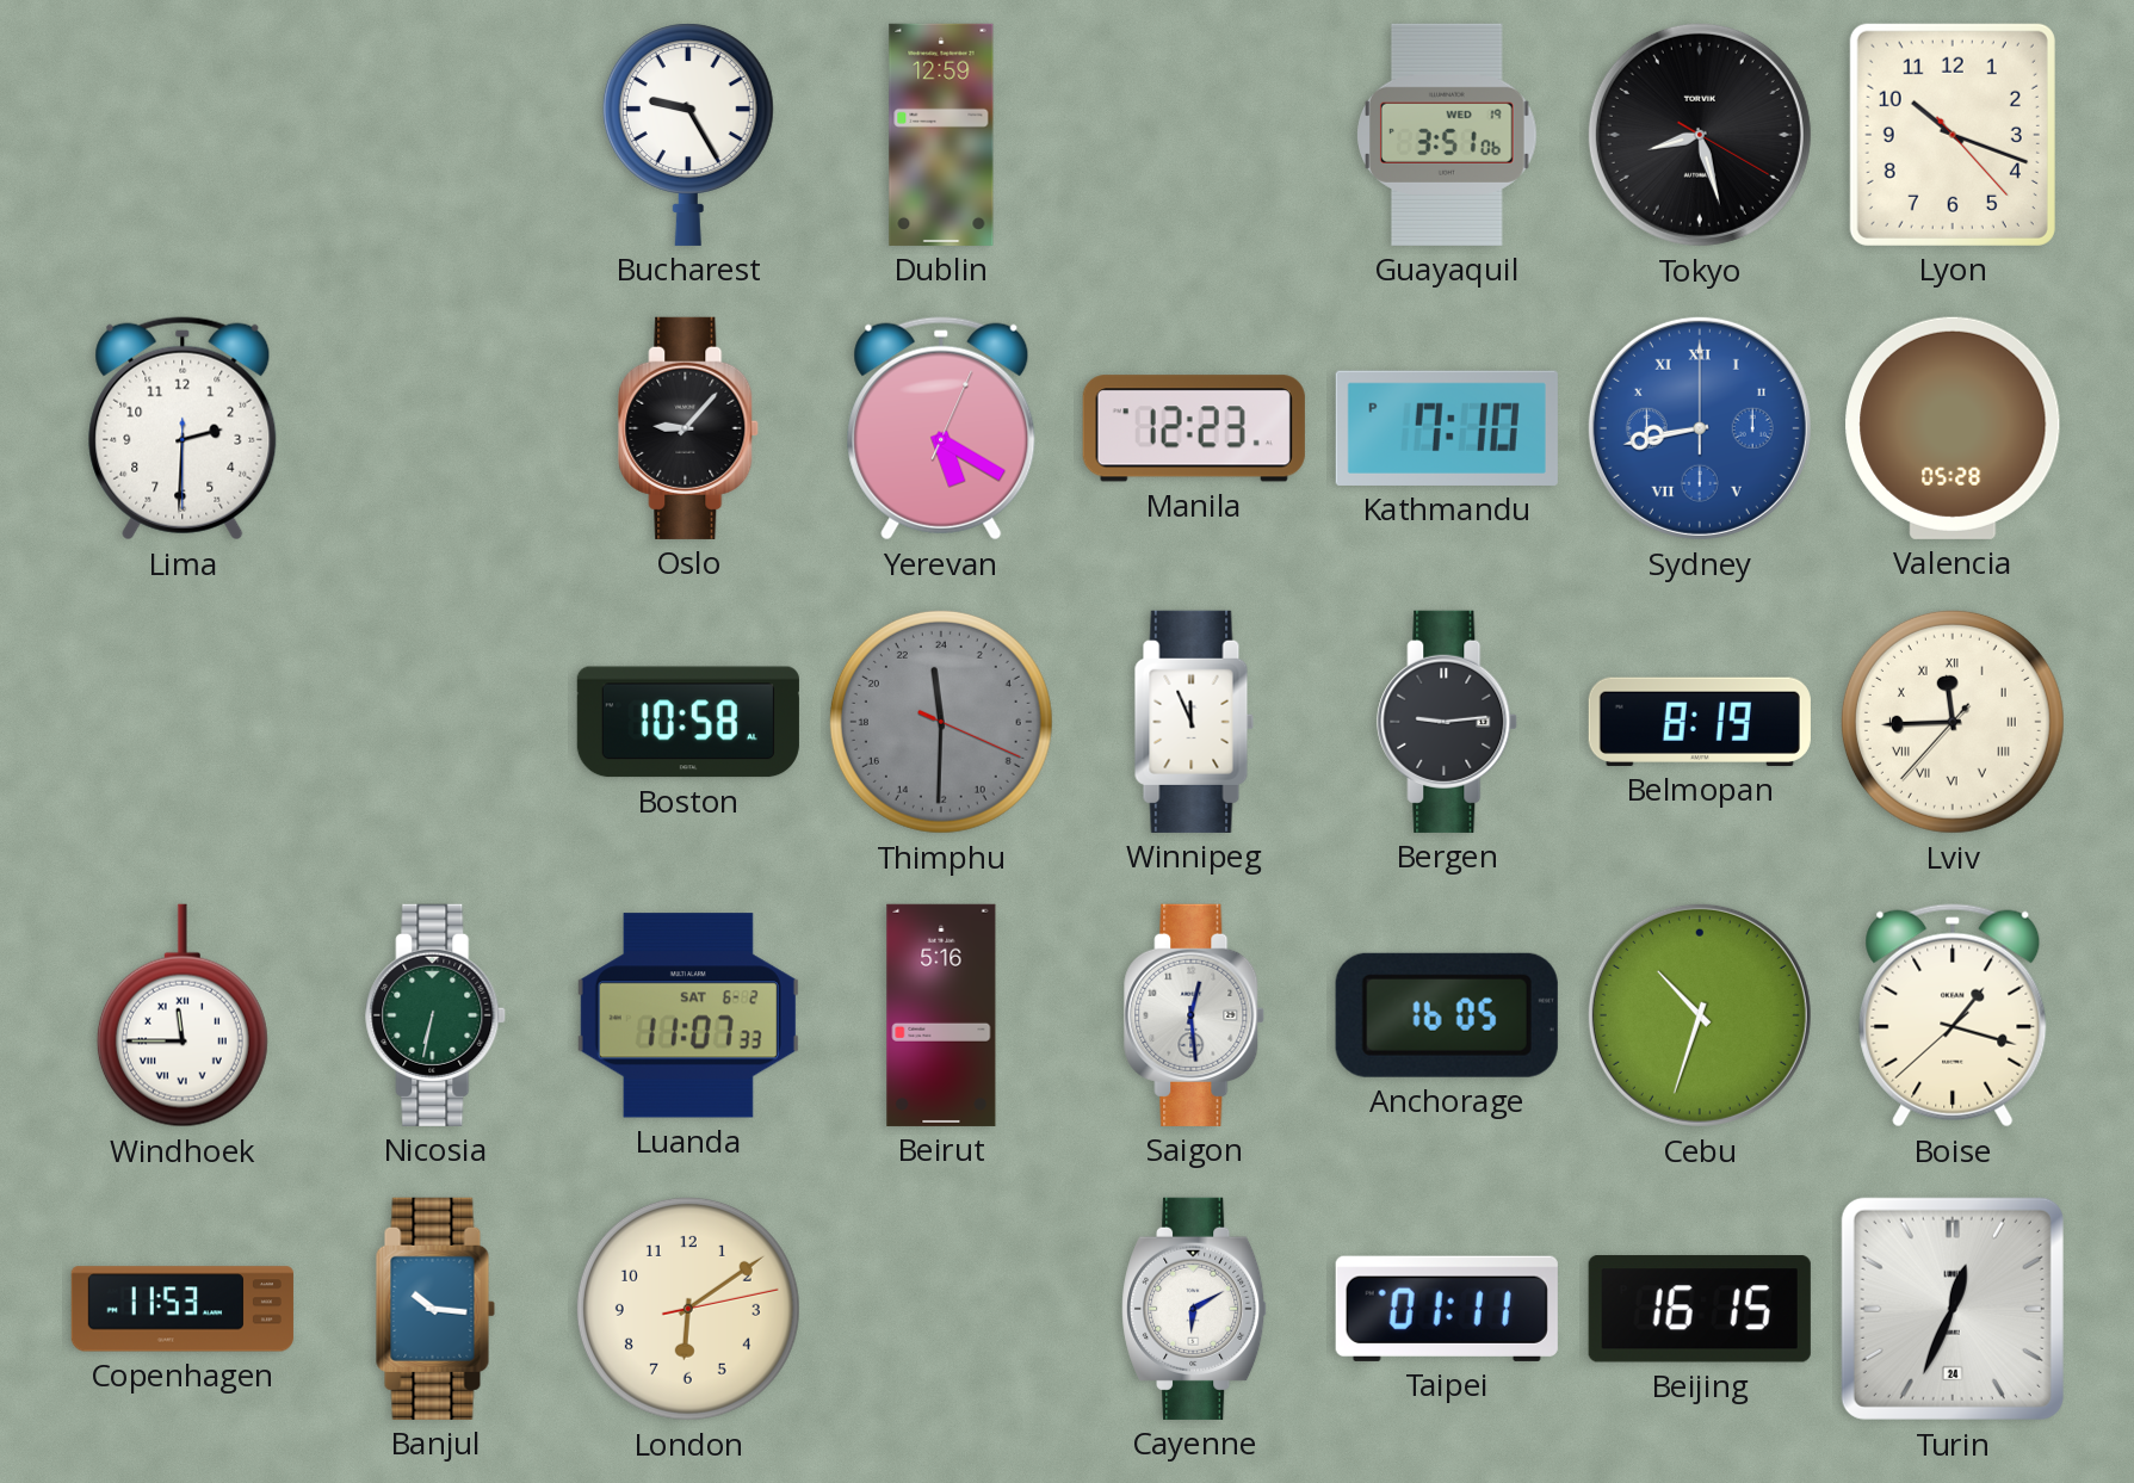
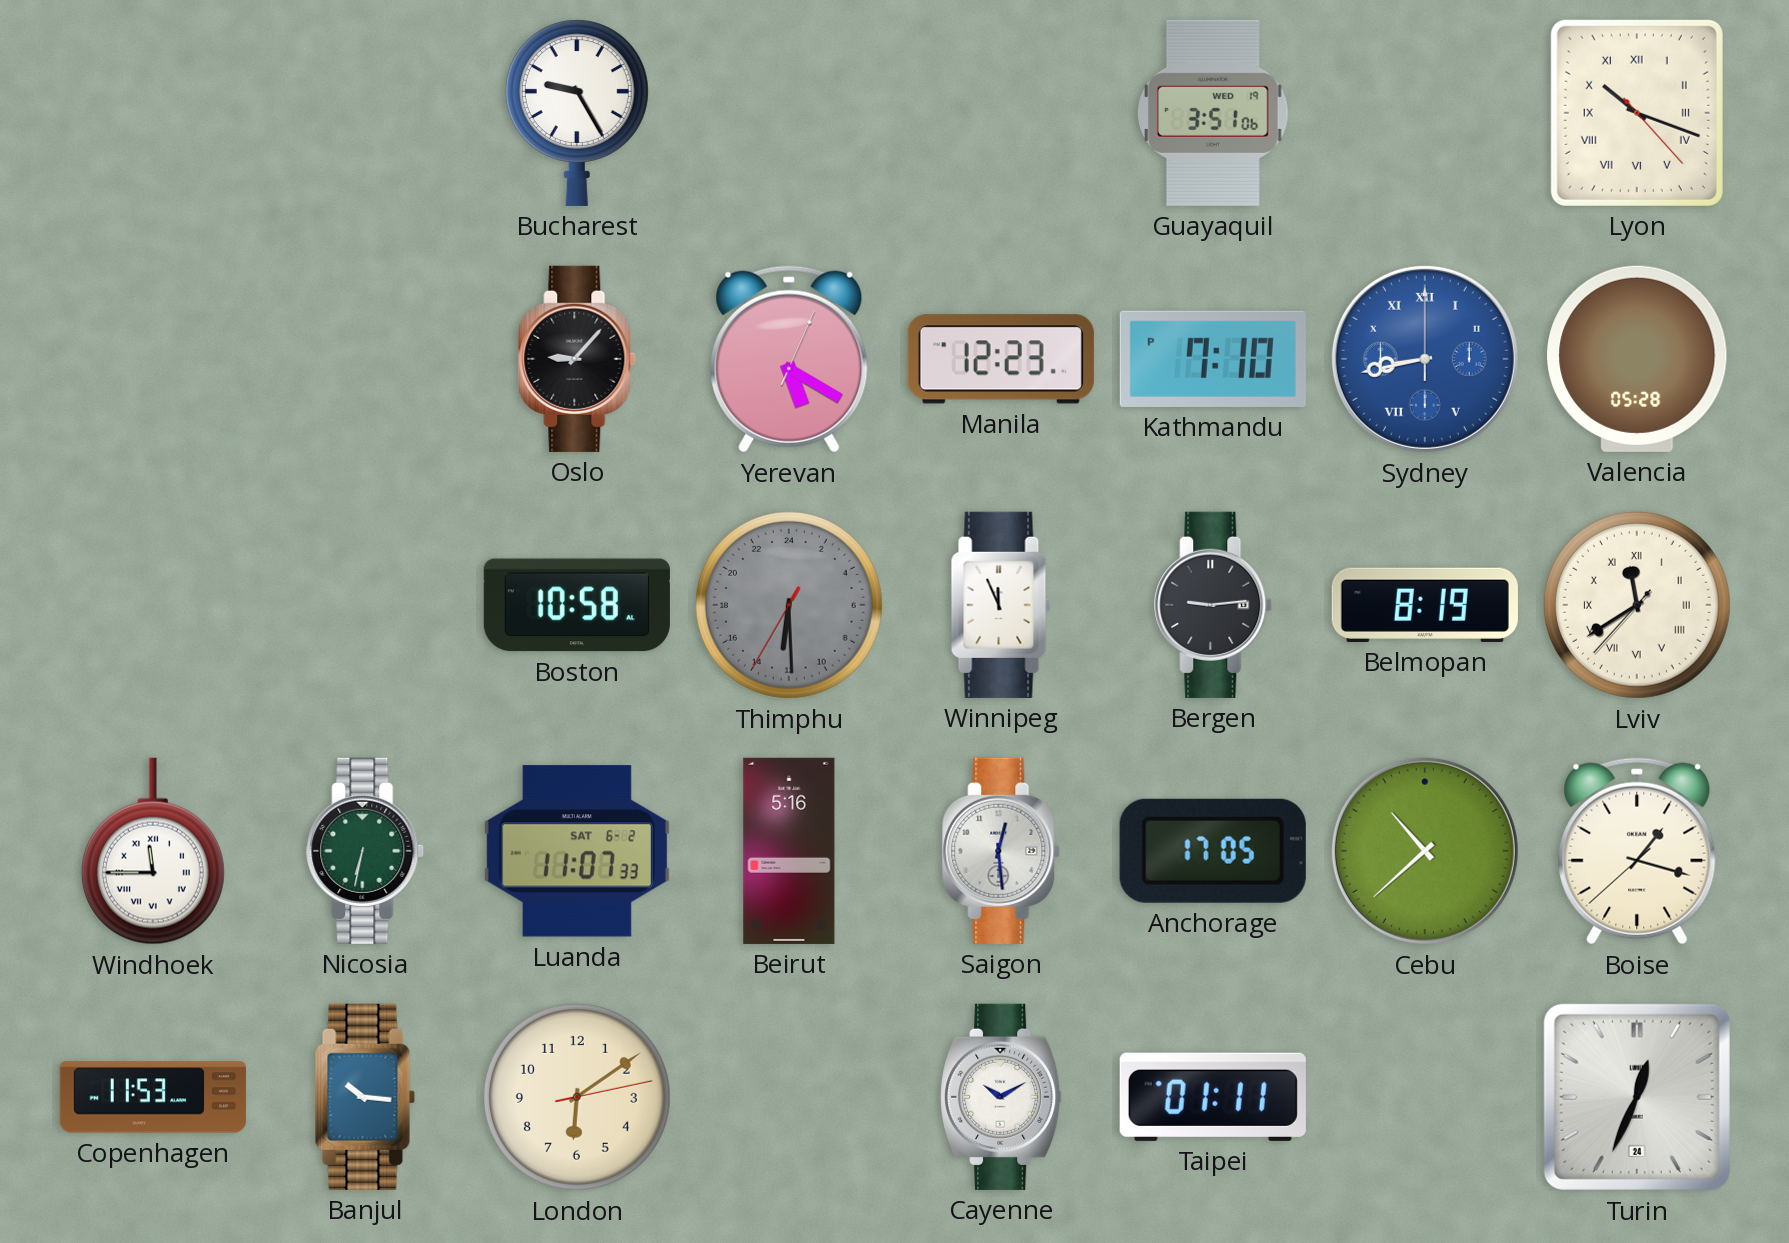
Dublin: 12:59 -> none (941, 135)
Tokyo: 8:27 -> none (1700, 135)
Lyon numerals: Arabic -> Roman (1637, 113)
Lima: 2:30 -> none (183, 428)
Thimphu: 23:30 -> 12:29 (789, 605)
Lviv: 11:44 -> 11:39 (1637, 605)
Anchorage: 16:05 -> 17:05 (1213, 851)
Cebu: 10:33 -> 10:38 (1425, 851)
Cayenne: 6:10 -> 10:10 (1002, 1097)
Beijing: 16:15 -> none (1700, 1309)
